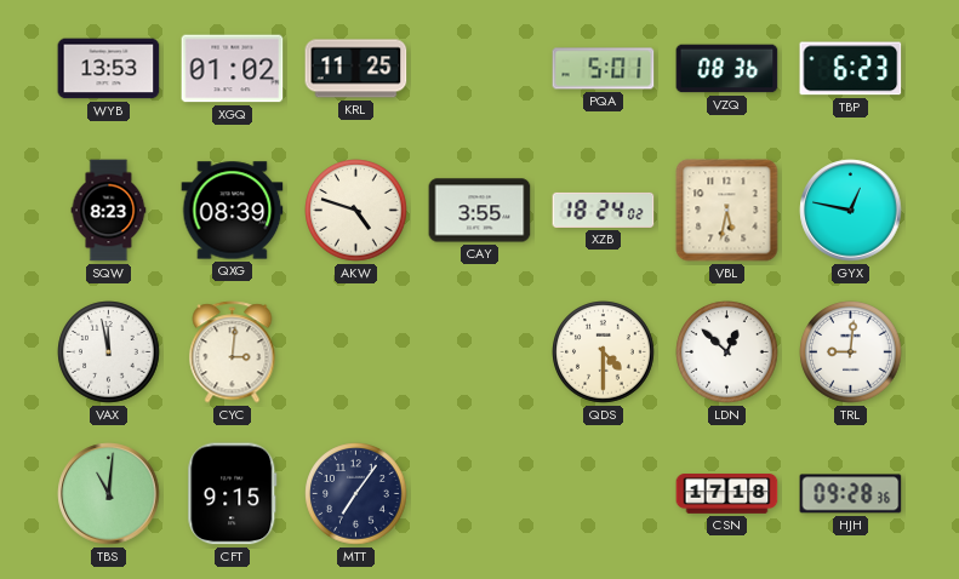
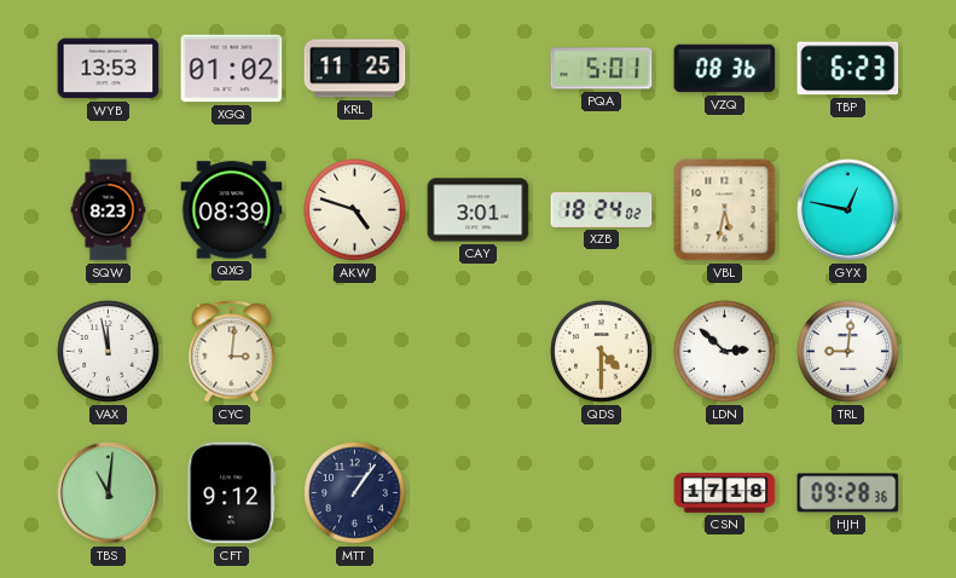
CAY: 3:55 -> 3:01 (479, 210)
LDN: 12:52 -> 2:52 (725, 352)
CFT: 9:15 -> 9:12 (232, 493)
MTT: 7:06 -> 1:06 (355, 493)
